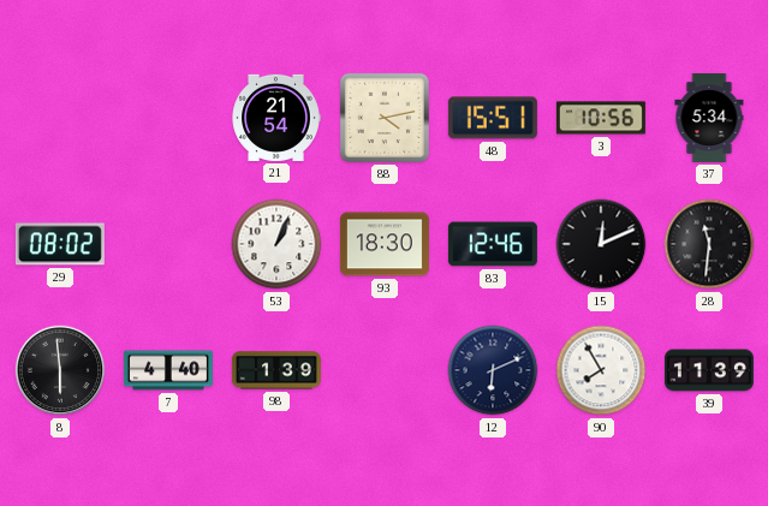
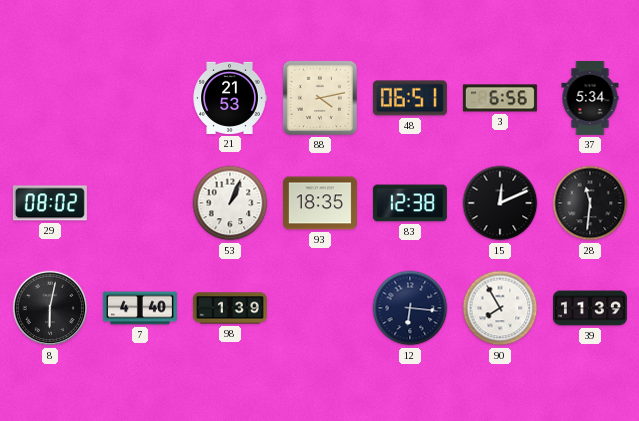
21: 21:54 -> 21:53 (230, 98)
48: 15:51 -> 06:51 (410, 98)
3: 10:56 -> 6:56 (500, 98)
93: 18:30 -> 18:35 (320, 203)
83: 12:46 -> 12:38 (410, 203)
8: 5:59 -> 6:02 (50, 308)
12: 6:11 -> 6:16 (410, 308)
